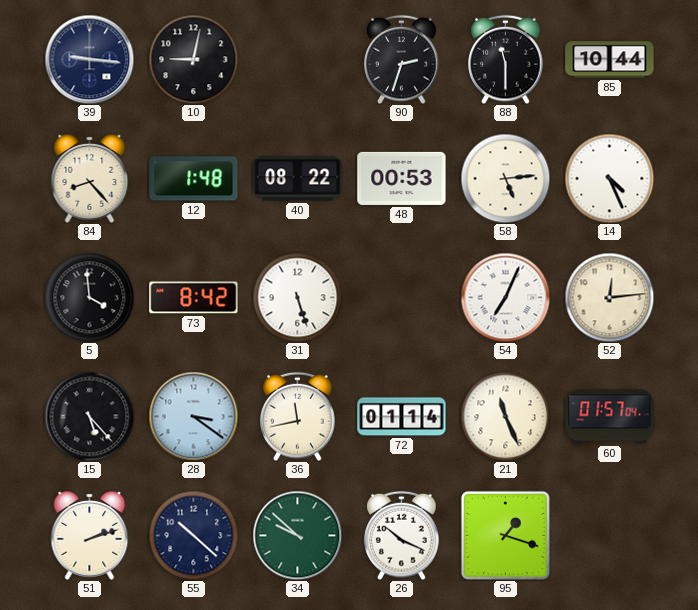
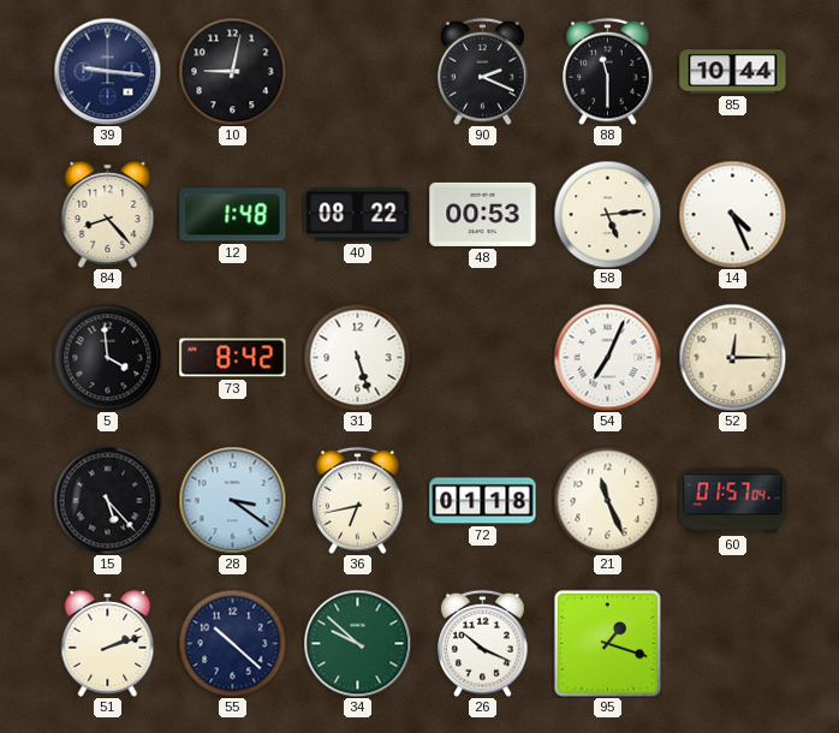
90: 2:33 -> 2:19 (483, 71)
52: 12:14 -> 12:15 (732, 357)
36: 11:43 -> 6:43 (358, 500)
72: 01:14 -> 01:18 (483, 501)
